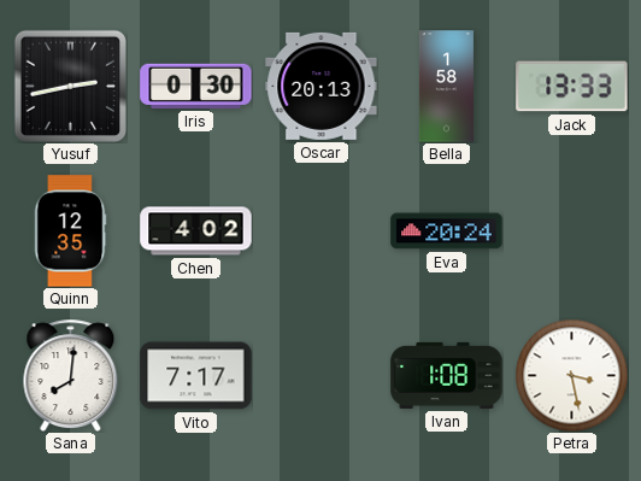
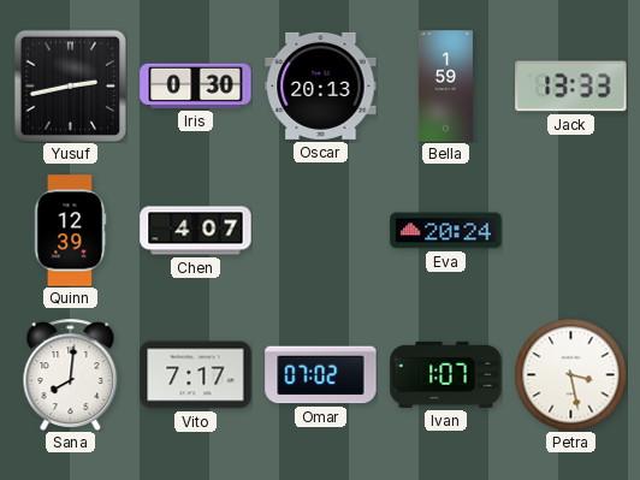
Bella: 1:58 -> 1:59 (445, 87)
Quinn: 12:35 -> 12:39 (70, 231)
Chen: 4:02 -> 4:07 (196, 231)
Omar: none -> 07:02 (321, 375)
Ivan: 1:08 -> 1:07 (446, 374)
